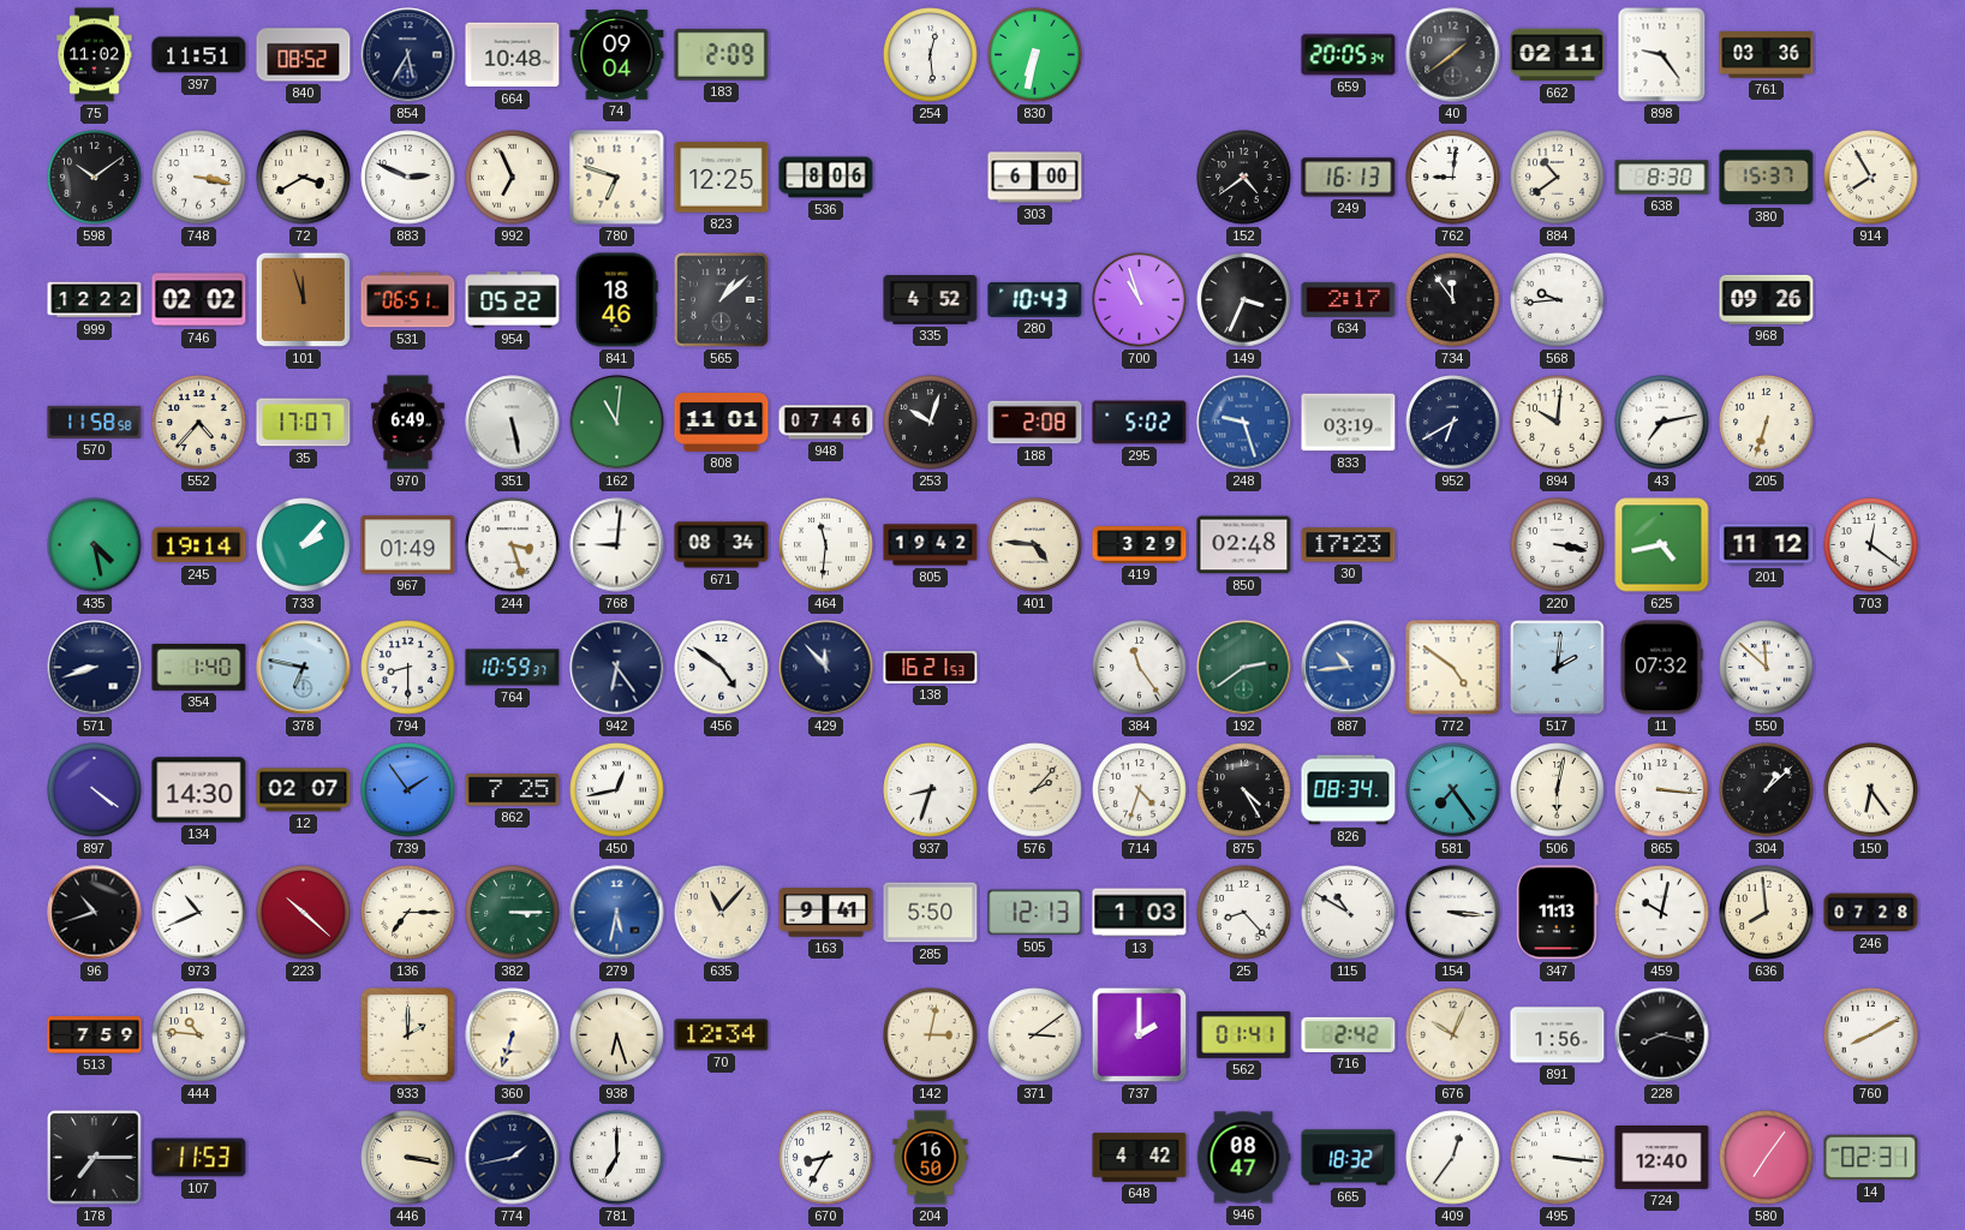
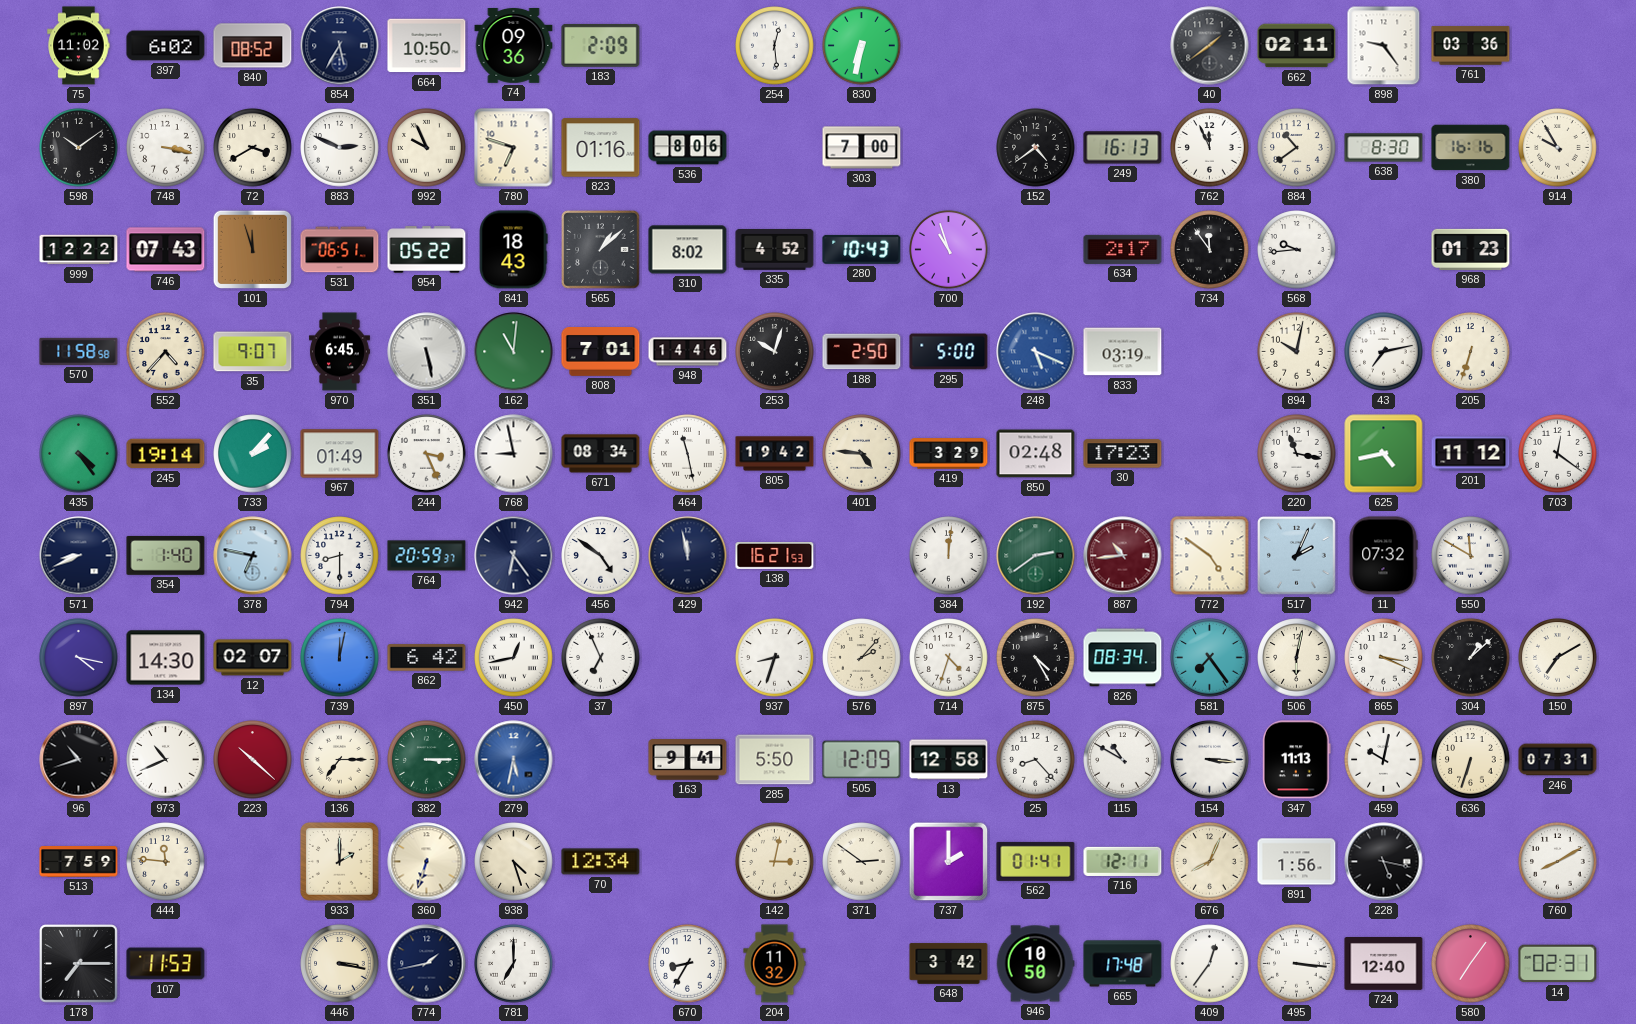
397: 11:51 -> 6:02 (166, 46)
664: 10:48 -> 10:50 (427, 46)
74: 09:04 -> 09:36 (514, 46)
659: 20:05 -> none (1349, 55)
992: 6:56 -> 9:56 (427, 148)
823: 12:25 -> 01:16 (601, 148)
303: 6:00 -> 7:00 (862, 148)
762: 9:01 -> 11:56 (1210, 148)
380: 15:37 -> 16:16 (1471, 148)
914: 7:55 -> 9:55 (1558, 148)
746: 02:02 -> 07:43 (166, 250)
841: 18:46 -> 18:43 (513, 250)
310: none -> 8:02 (688, 250)
149: 3:34 -> none (1244, 300)
968: 09:26 -> 01:23 (1471, 249)
35: 17:07 -> 9:07 (253, 352)
970: 6:49 -> 6:45 (339, 352)
808: 11:01 -> 7:01 (601, 352)
948: 07:46 -> 14:46 (688, 352)
188: 2:08 -> 2:50 (862, 352)
295: 5:02 -> 5:00 (949, 352)
248: 9:27 -> 5:19 (1036, 352)
952: 6:40 -> none (1453, 423)
894: 10:01 -> 10:02 (1297, 352)
435: 4:28 -> 4:24 (79, 454)
244: 3:27 -> 3:26 (427, 454)
768: 9:01 -> 8:58 (514, 454)
464: 11:31 -> 11:28 (688, 454)
220: 3:17 -> 11:17 (1297, 454)
571: 8:42 -> 8:41 (79, 556)
764: 10:59 -> 20:59 (427, 556)
429: 11:53 -> 11:58 (688, 556)
384: 11:24 -> 12:01 (949, 556)
887 dial: blue -> burgundy (1123, 556)
517: 2:01 -> 2:04 (1297, 556)
550: 11:52 -> 11:50 (1471, 556)
897: 4:21 -> 4:17 (79, 658)
739: 1:54 -> 12:02 (340, 658)
862: 7:25 -> 6:42 (427, 658)
37: none -> 6:56 (601, 658)
865: 3:16 -> 3:19 (1384, 658)
150: 6:24 -> 7:10 (1558, 658)
635: 11:07 -> none (722, 913)
505: 12:13 -> 12:09 (862, 760)
13: 1:03 -> 12:58 (949, 760)
636: 7:59 -> 6:33 (1471, 760)
246: 07:28 -> 07:31 (1558, 760)
444: 10:46 -> 11:46 (166, 862)
938: 6:27 -> 4:27 (514, 862)
371: 3:09 -> 2:51 (862, 862)
716: 2:42 -> 12:11 (1123, 861)
676: 10:04 -> 8:04 (1210, 862)
228: 8:17 -> 5:17 (1384, 862)
204: 16:50 -> 11:32 (775, 964)
648: 4:42 -> 3:42 (949, 964)
946: 08:47 -> 10:50 (1035, 964)
665: 18:32 -> 17:48 (1123, 964)
